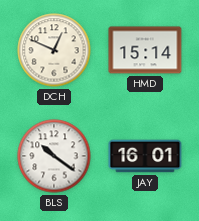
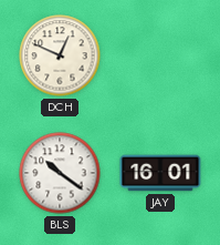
HMD: 15:14 -> none (145, 50)
